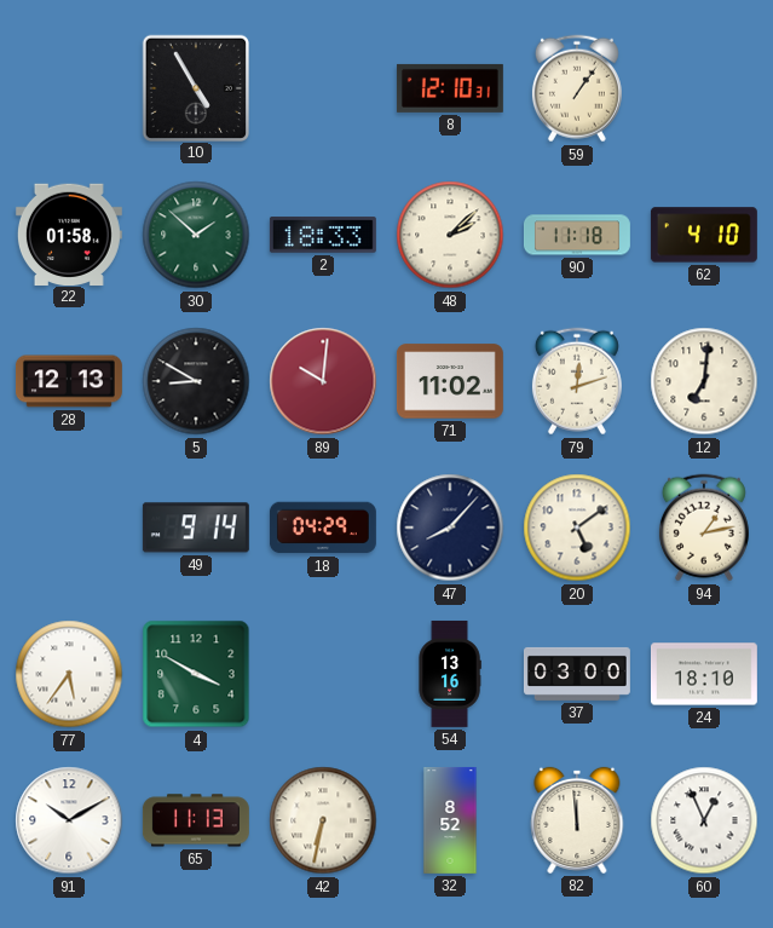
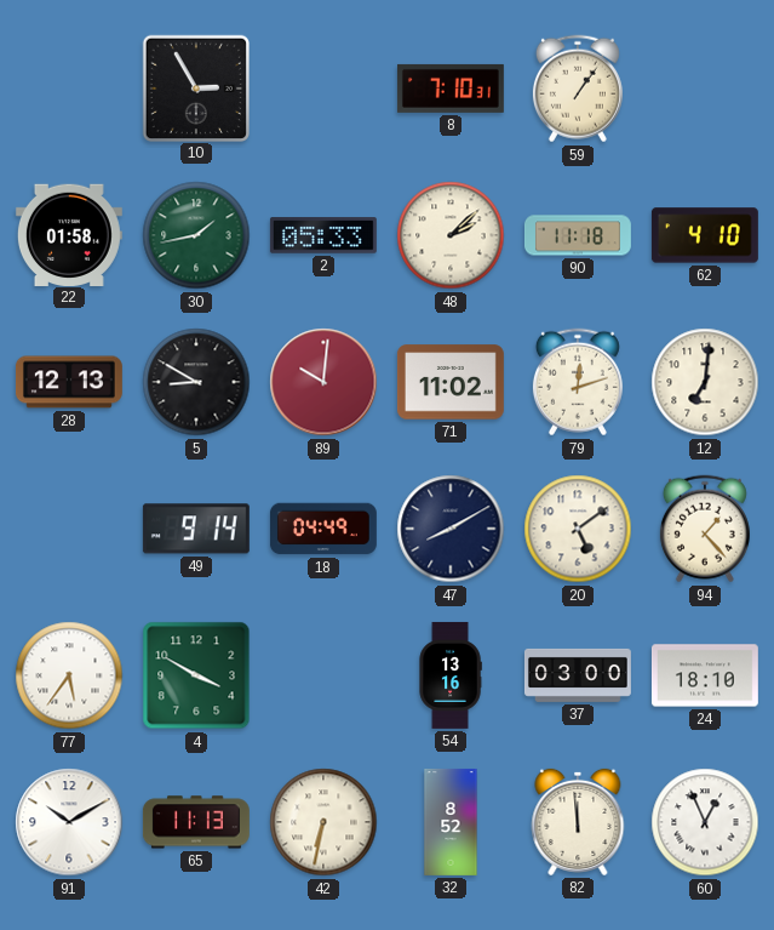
10: 4:55 -> 2:55 (195, 87)
8: 12:10 -> 7:10 (451, 89)
30: 1:52 -> 1:43 (196, 235)
2: 18:33 -> 05:33 (323, 235)
18: 04:29 -> 04:49 (323, 529)
47: 8:07 -> 8:10 (451, 529)
94: 1:13 -> 1:23 (705, 529)
